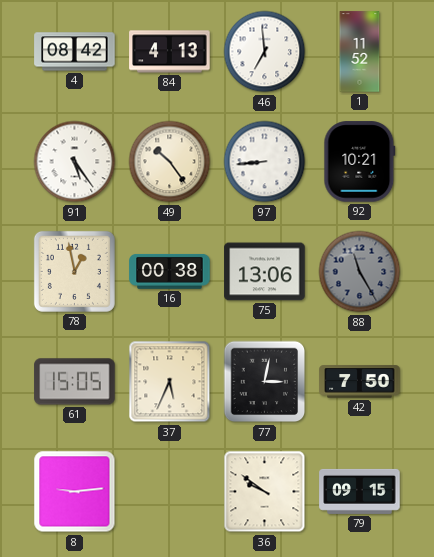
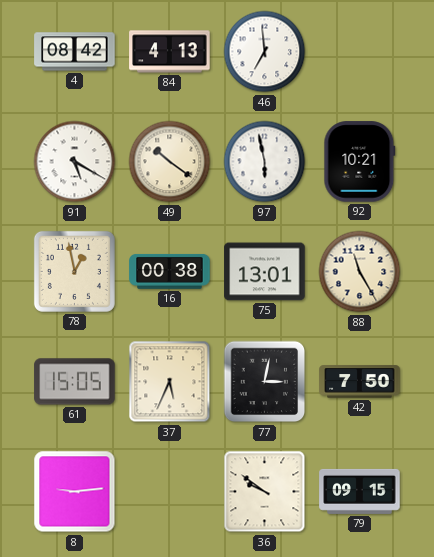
1: 11:52 -> none (360, 52)
91: 5:24 -> 5:20 (75, 162)
49: 10:24 -> 10:21 (170, 162)
97: 8:44 -> 5:58 (265, 162)
75: 13:06 -> 13:01 (265, 272)
88 dial: grey -> cream (360, 272)
